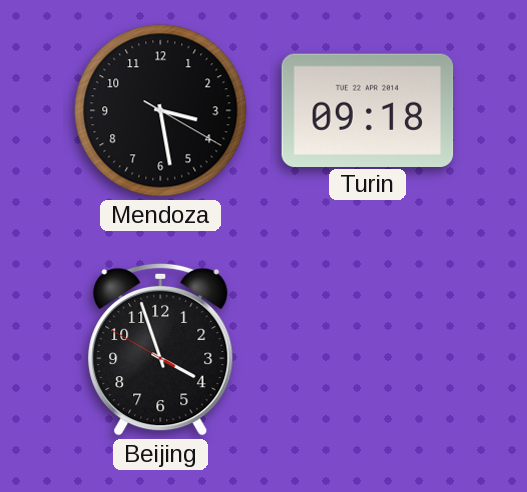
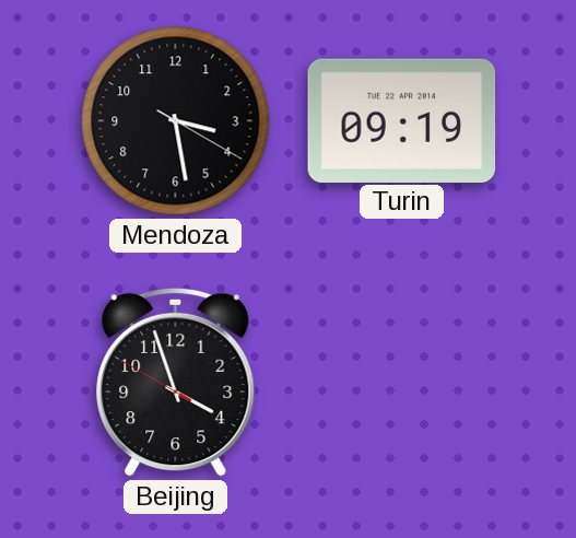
Turin: 09:18 -> 09:19 (402, 120)
